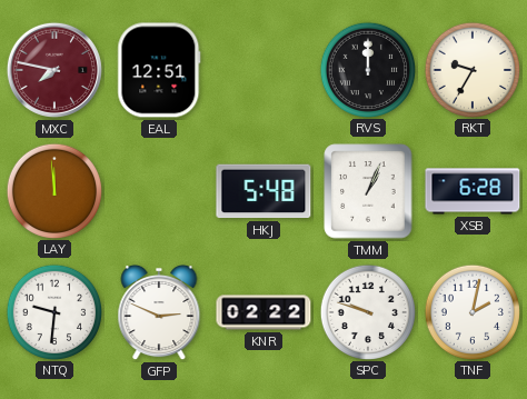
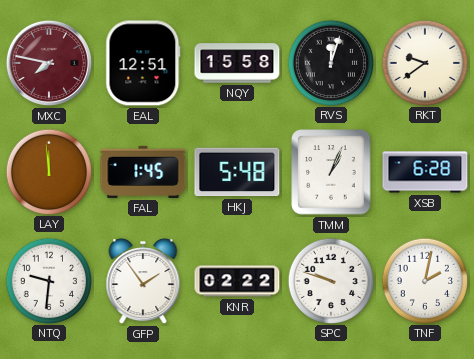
NQY: none -> 15:58 (237, 63)
RVS: 12:00 -> 12:03 (330, 62)
RKT: 9:35 -> 9:39 (424, 62)
FAL: none -> 1:45 (143, 172)
GFP: 2:49 -> 1:54 (143, 281)
